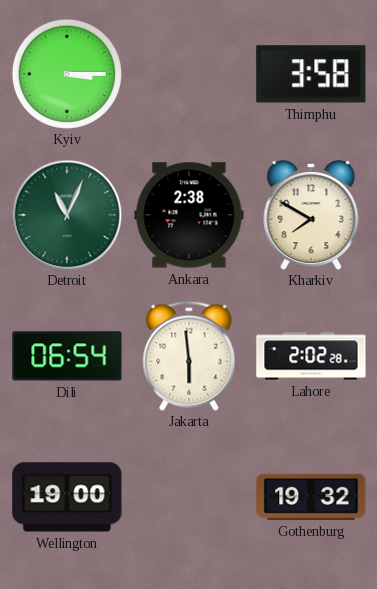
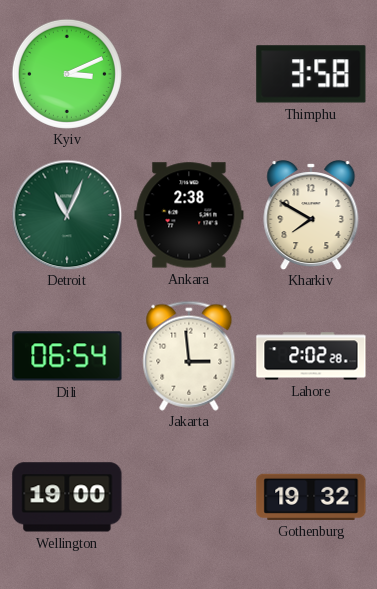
Kyiv: 3:15 -> 3:11 (67, 74)
Jakarta: 5:59 -> 2:59 (189, 356)
